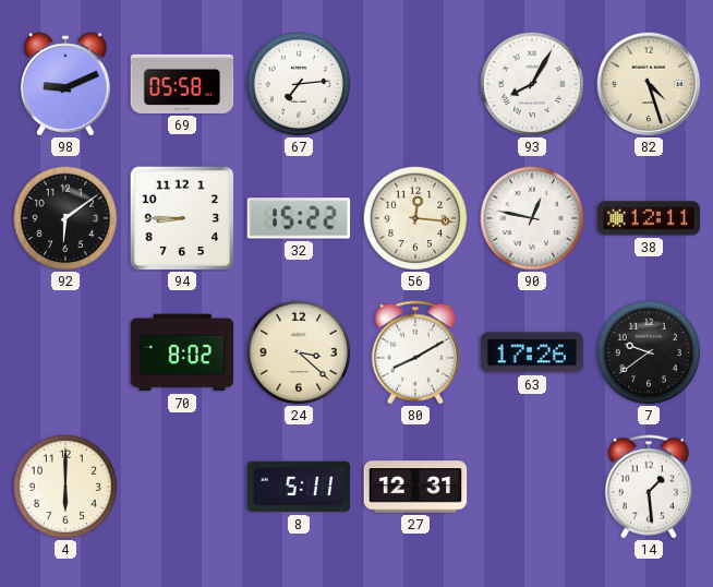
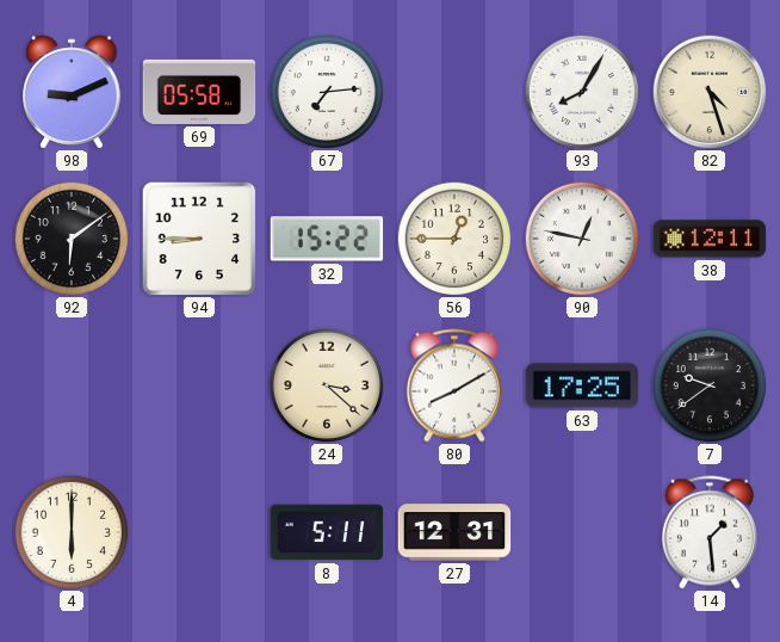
56: 12:16 -> 12:45 (454, 239)
70: 8:02 -> none (182, 352)
63: 17:26 -> 17:25 (582, 385)
